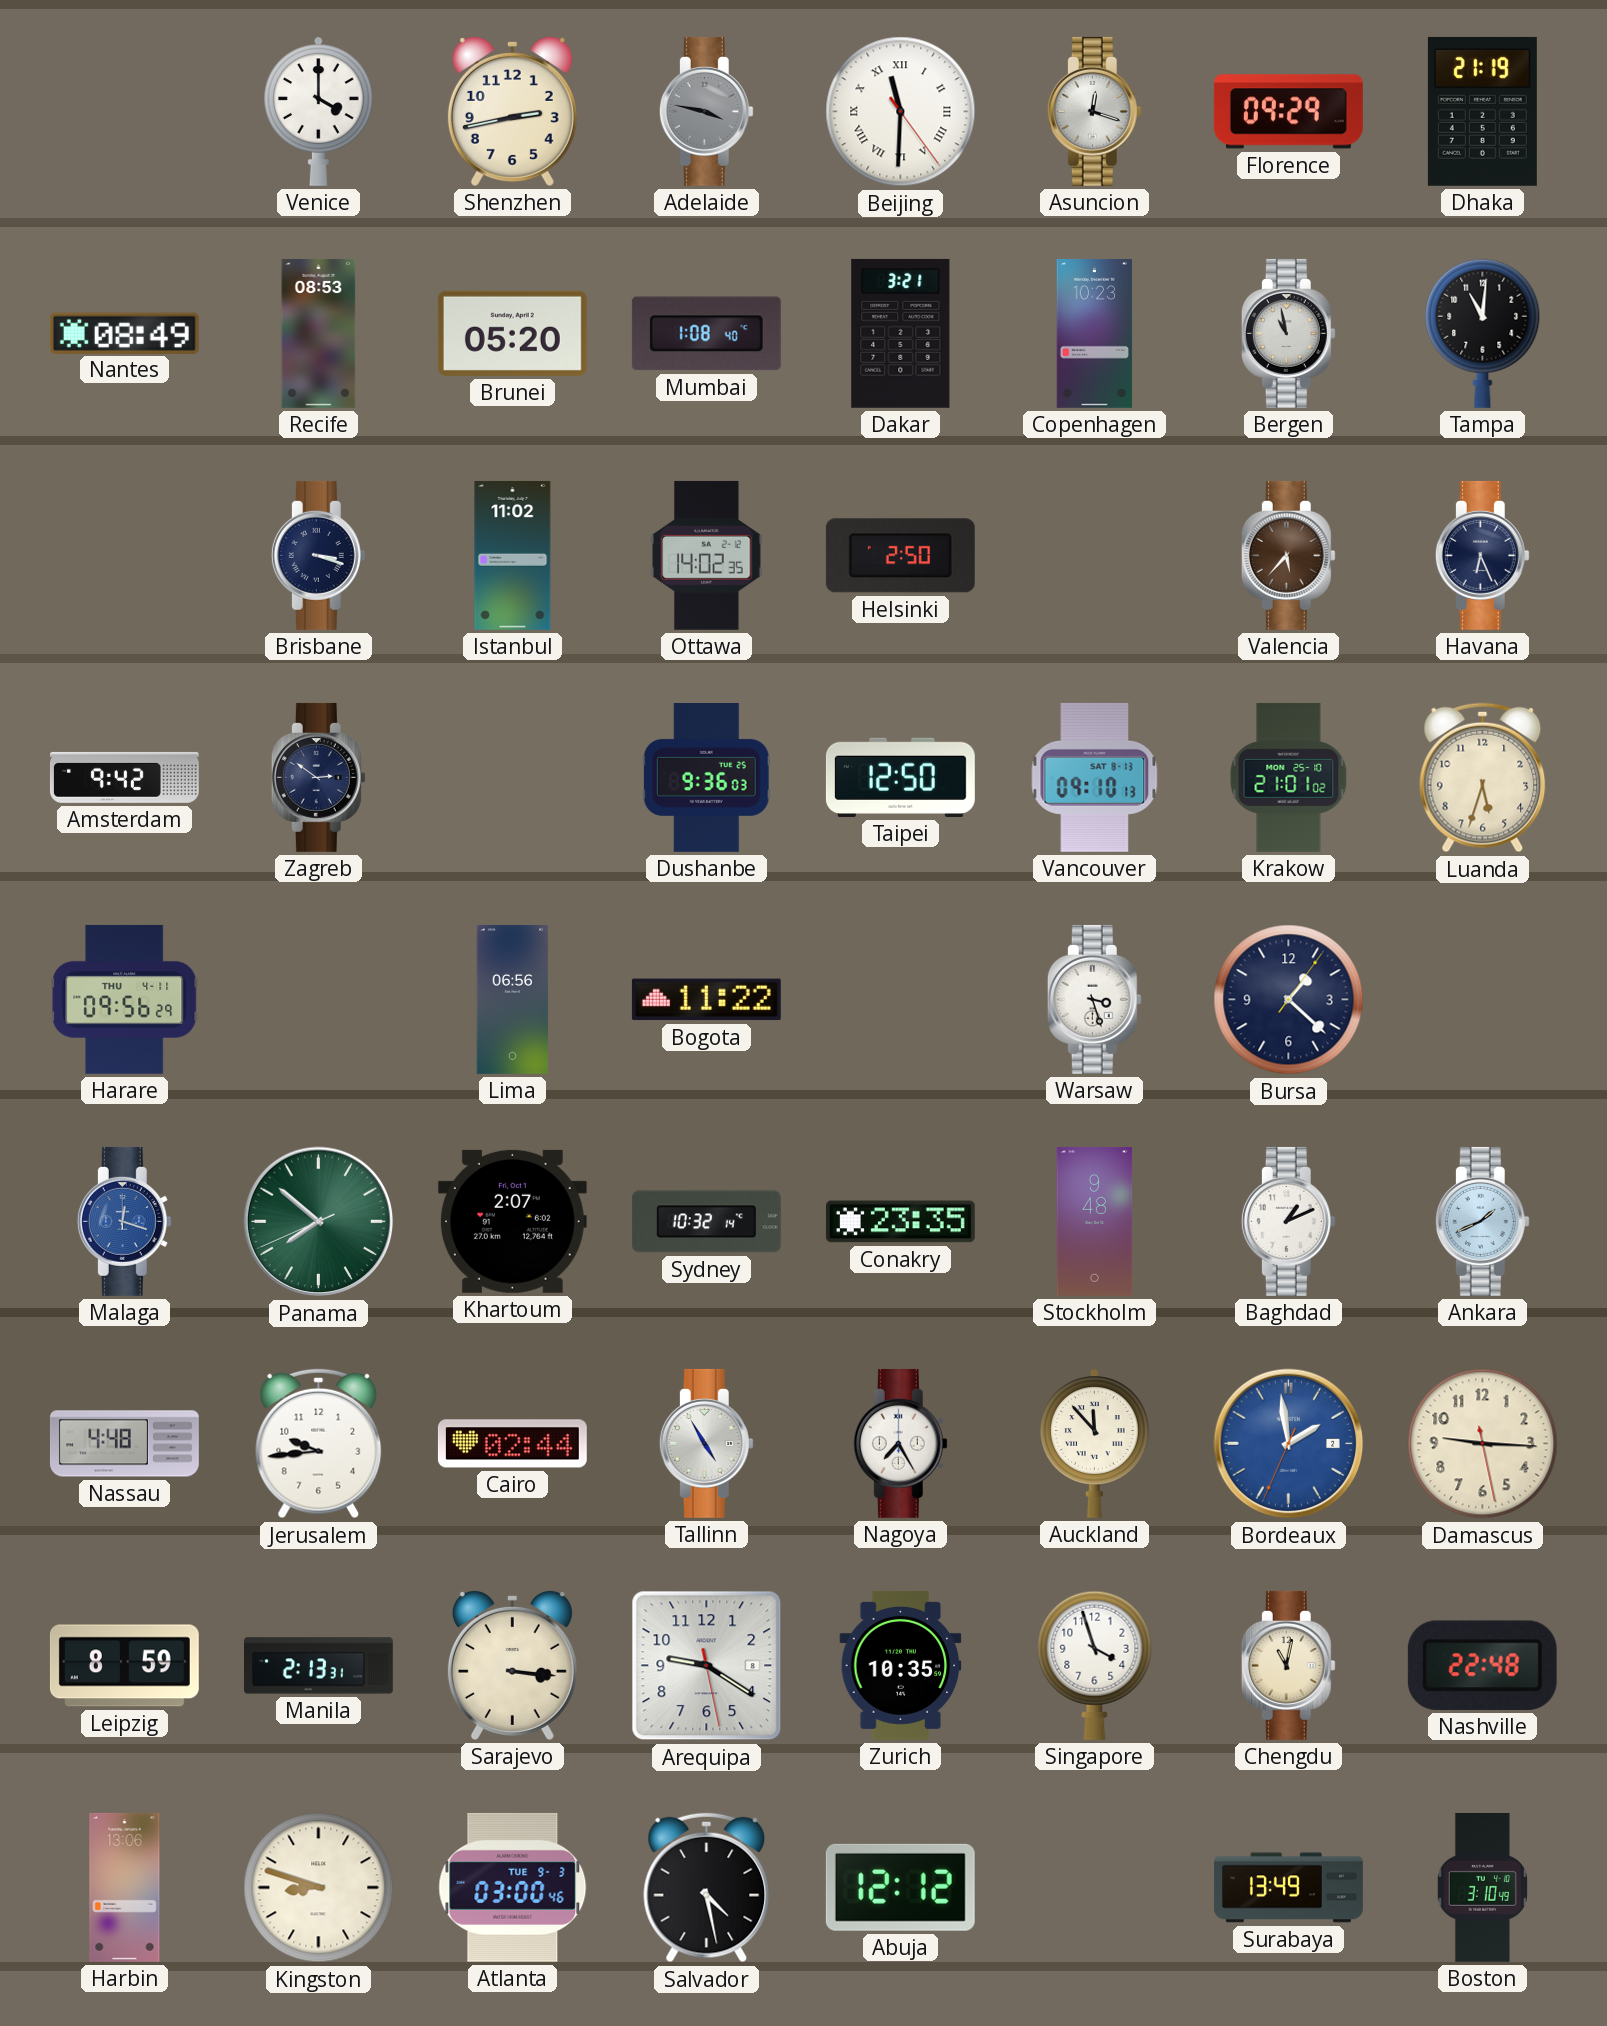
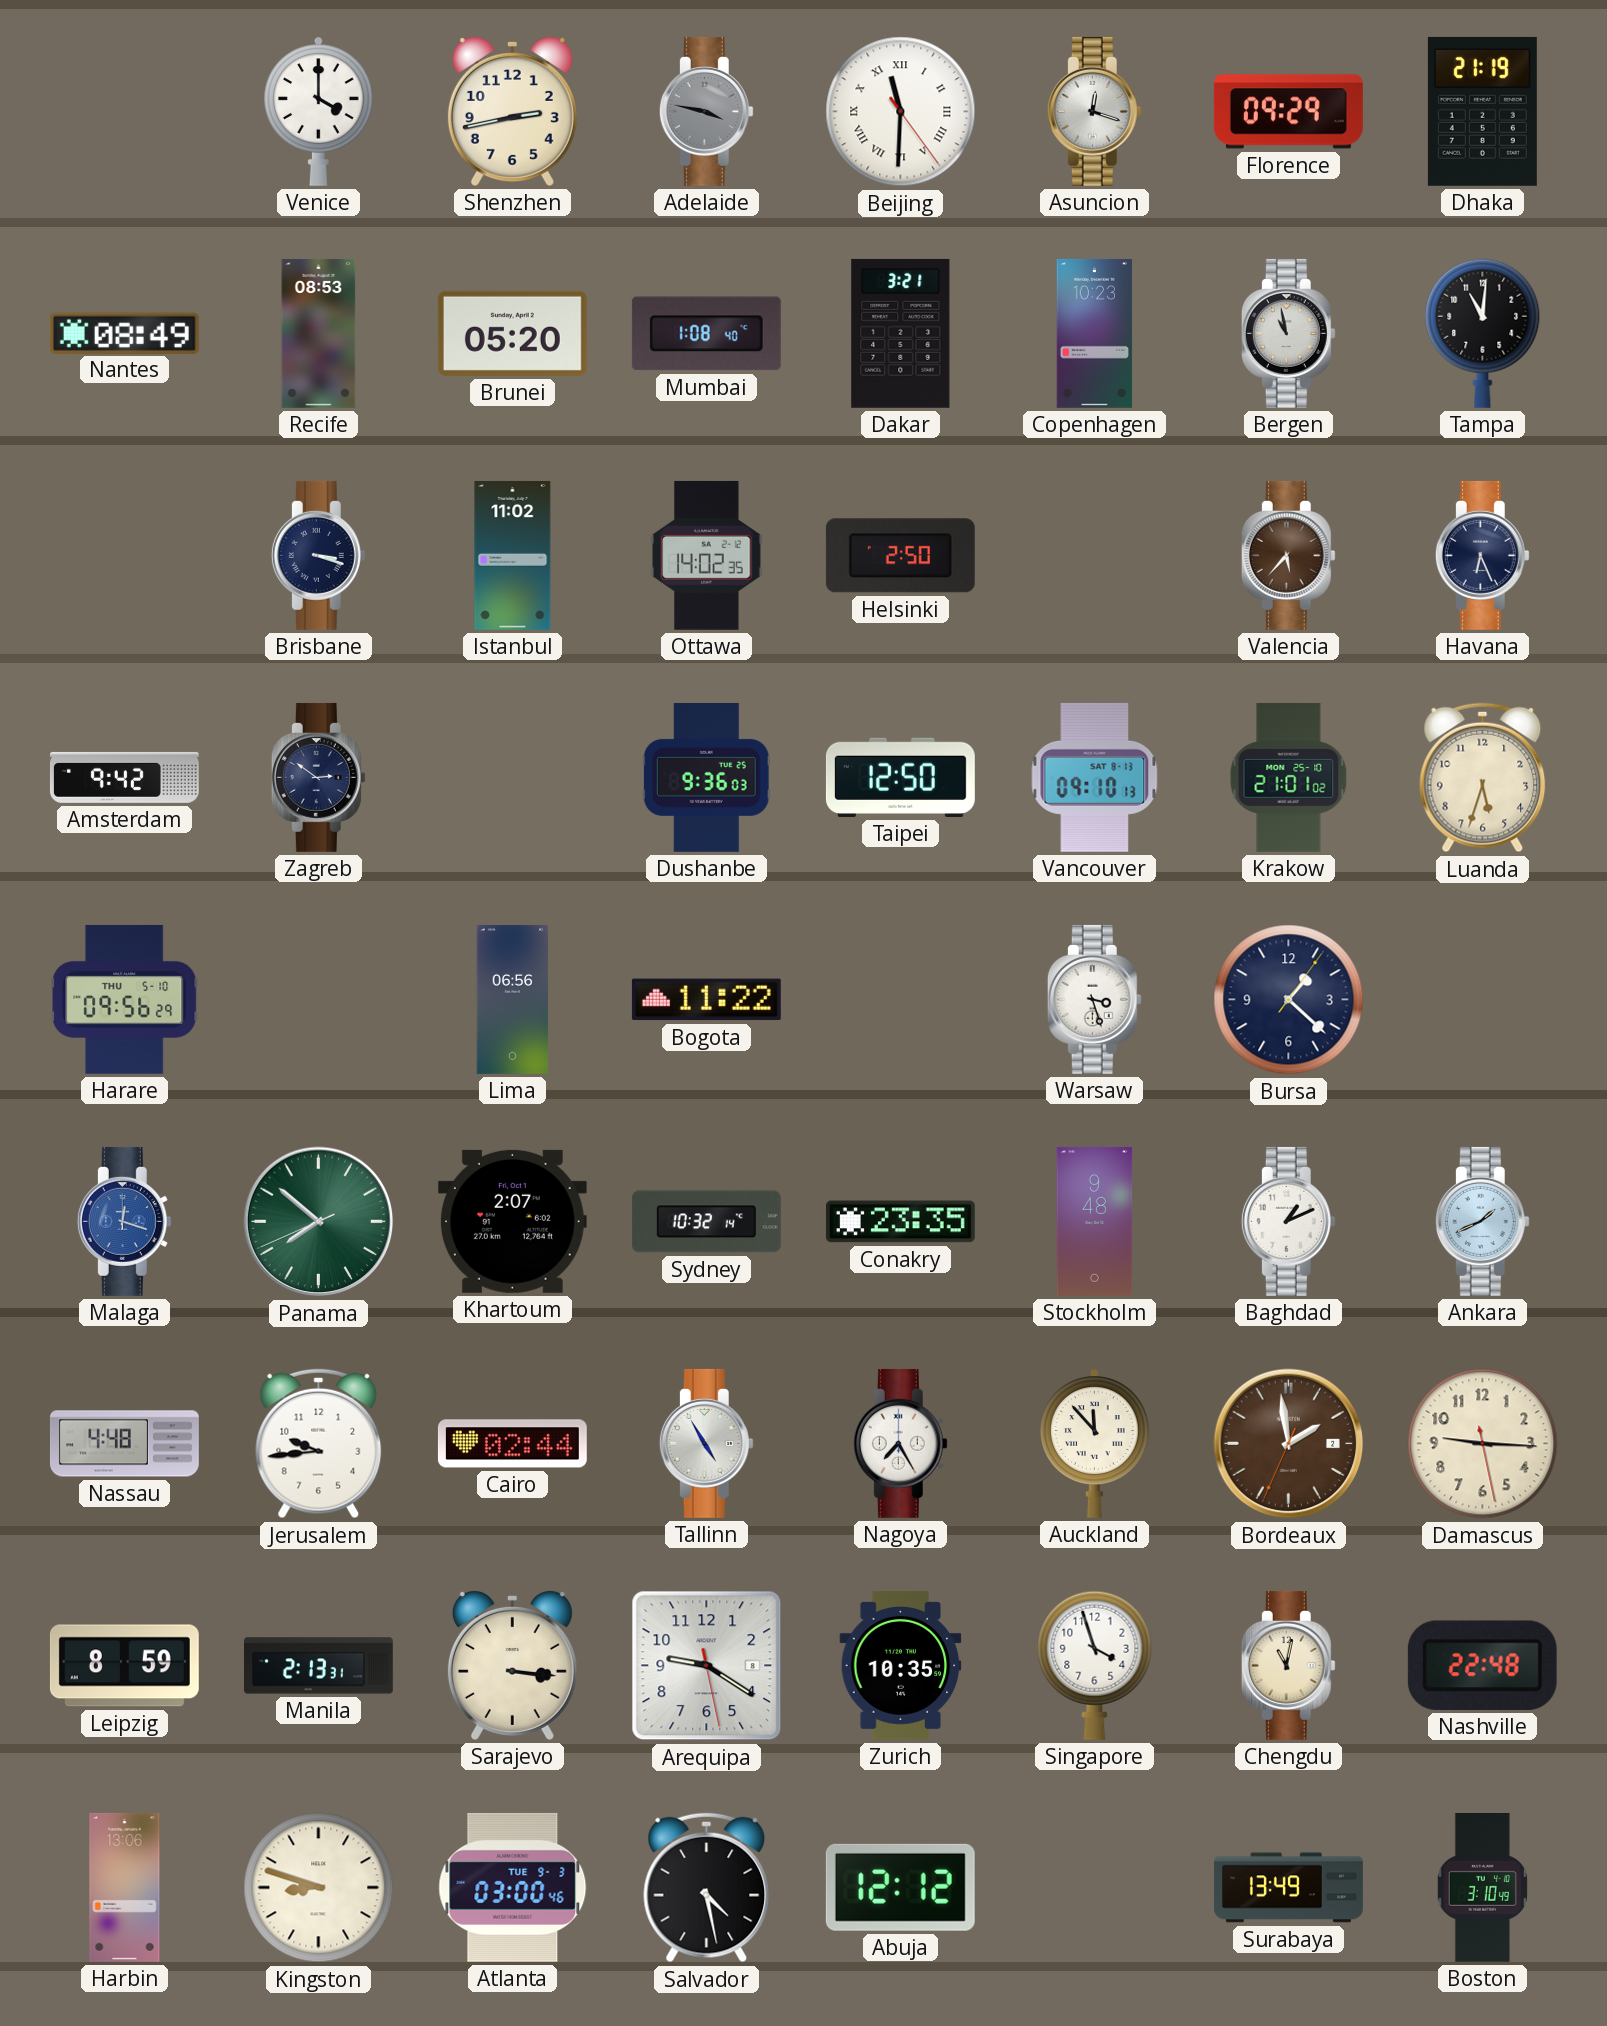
Harare date: THU 4-11 -> THU 5-10 (125, 999)
Bordeaux dial: blue -> brown (1289, 1444)
